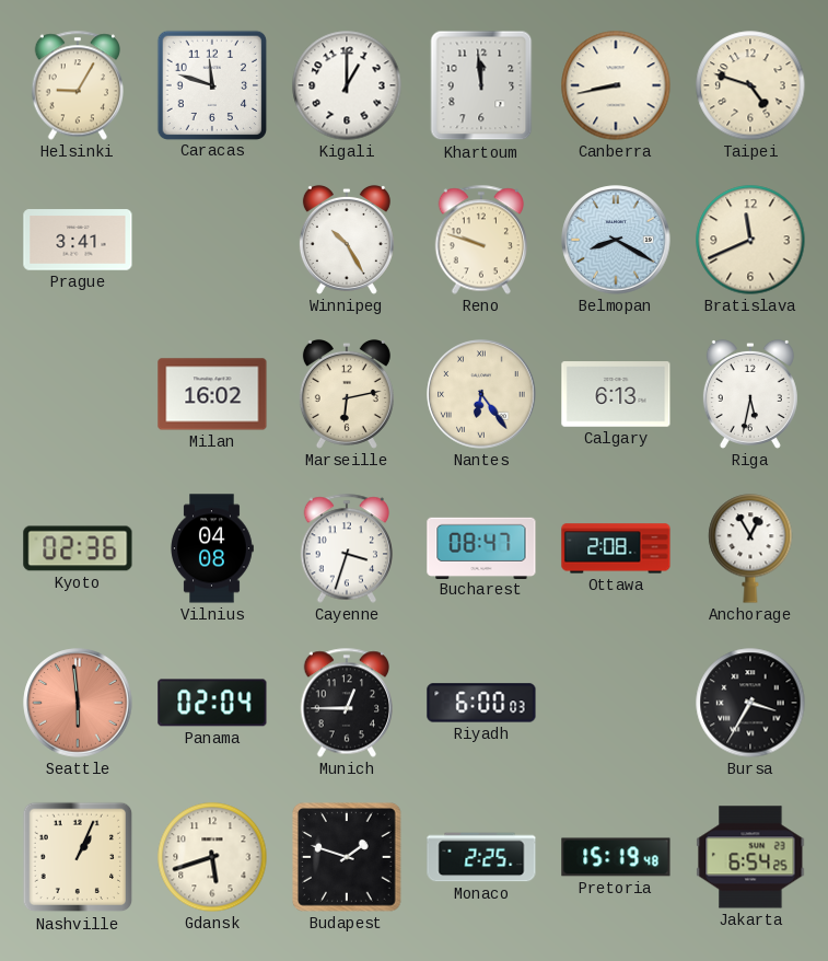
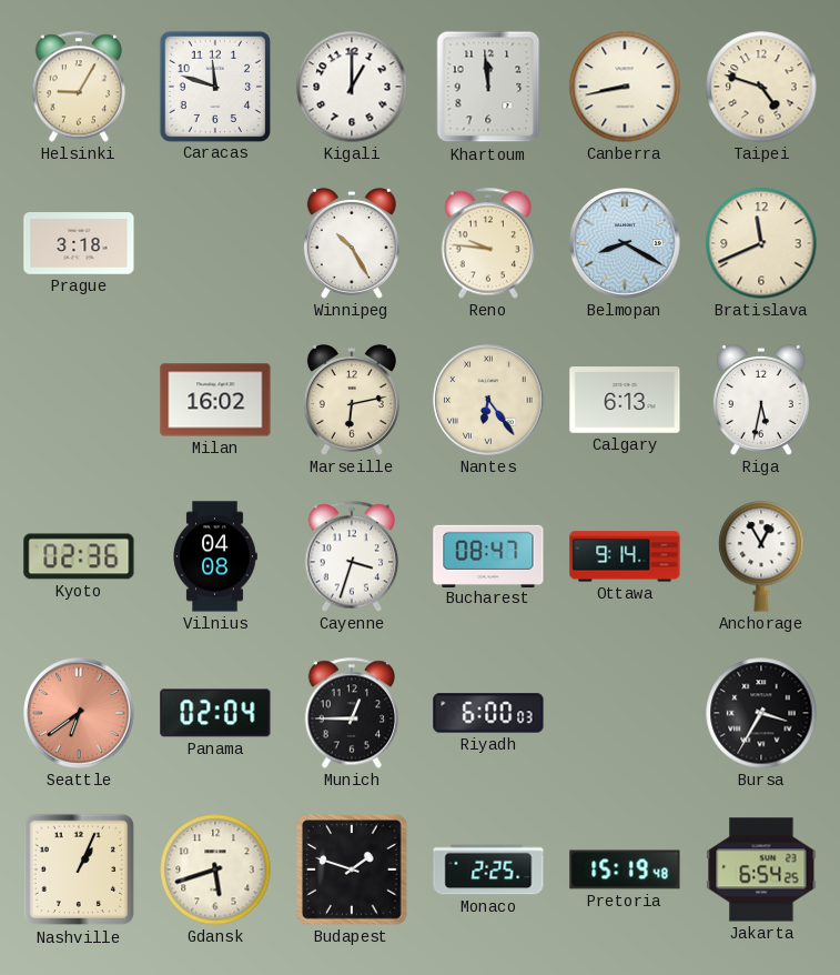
Prague: 3:41 -> 3:18 (79, 243)
Reno: 9:48 -> 9:46 (487, 243)
Ottawa: 2:08 -> 9:14 (625, 556)
Seattle: 5:59 -> 6:39 (79, 713)
